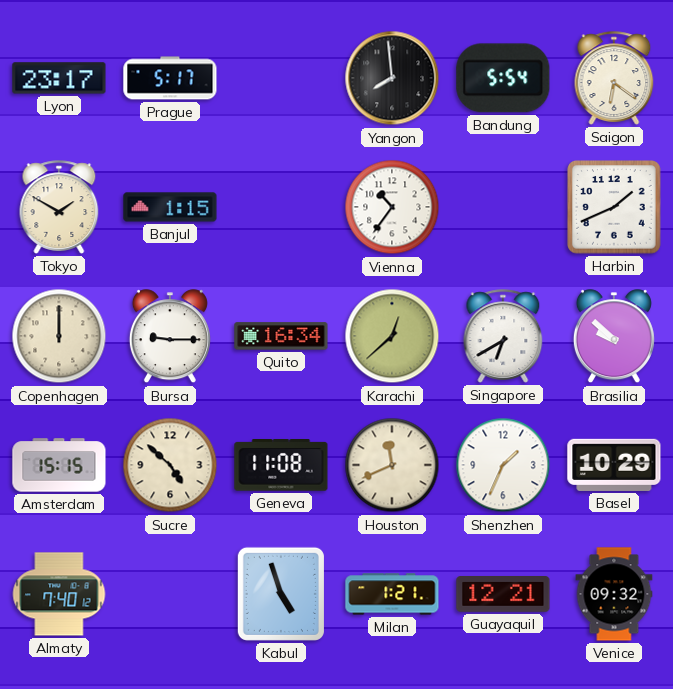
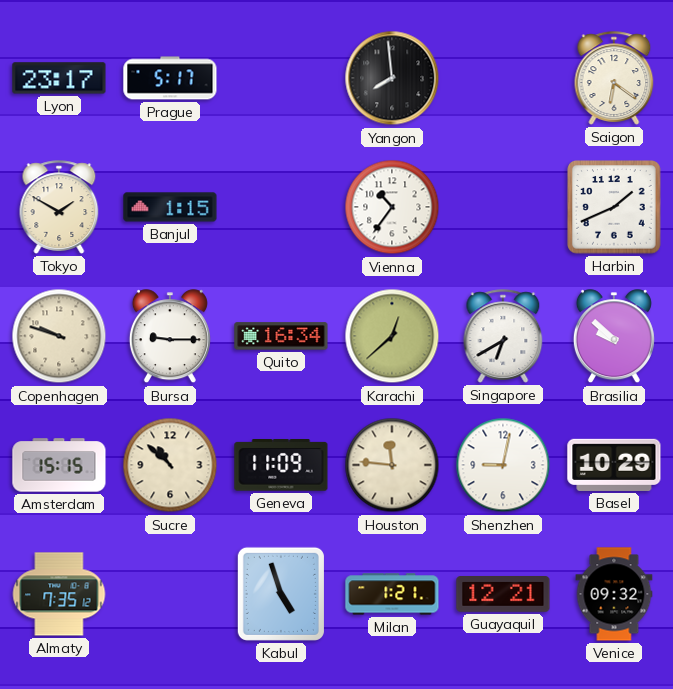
Bandung: 5:54 -> none (503, 78)
Copenhagen: 12:00 -> 9:48 (59, 336)
Sucre: 4:52 -> 10:52 (170, 465)
Geneva: 11:08 -> 11:09 (281, 466)
Houston: 11:41 -> 11:46 (392, 465)
Shenzhen: 1:34 -> 9:02 (503, 465)
Almaty: 7:40 -> 7:35 (59, 594)
